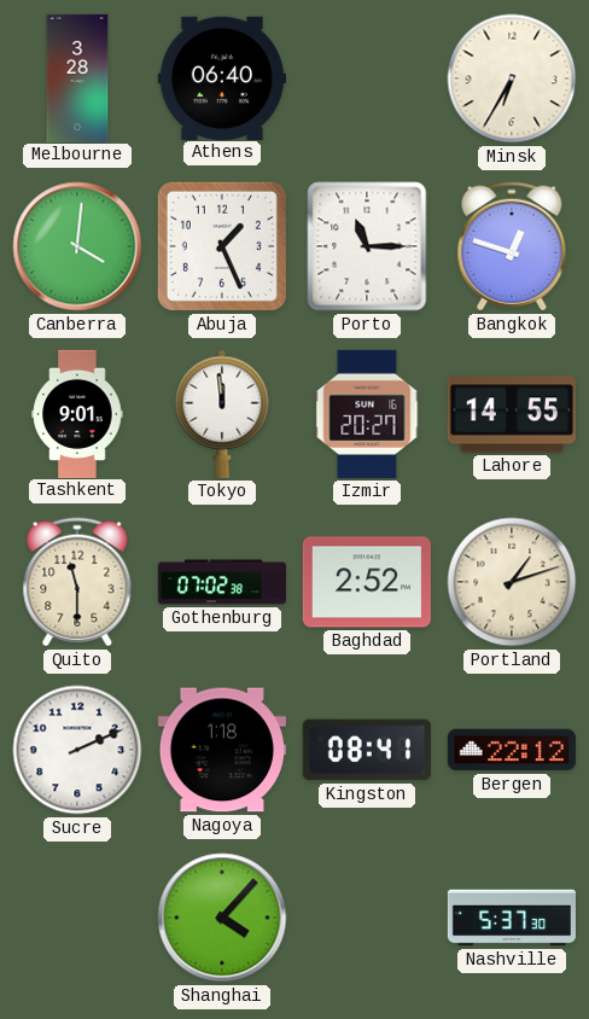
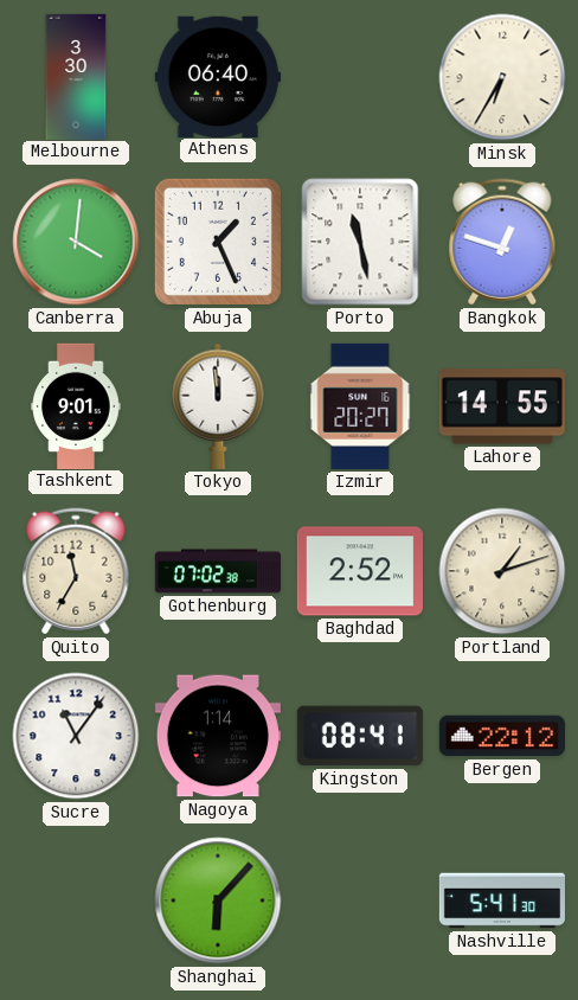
Melbourne: 3:28 -> 3:30 (76, 76)
Porto: 11:15 -> 11:28 (360, 242)
Quito: 11:30 -> 11:35 (76, 571)
Sucre: 2:11 -> 11:06 (76, 736)
Nagoya: 1:18 -> 1:14 (218, 736)
Shanghai: 4:07 -> 6:07 (218, 900)
Nashville: 5:37 -> 5:41 (501, 900)
